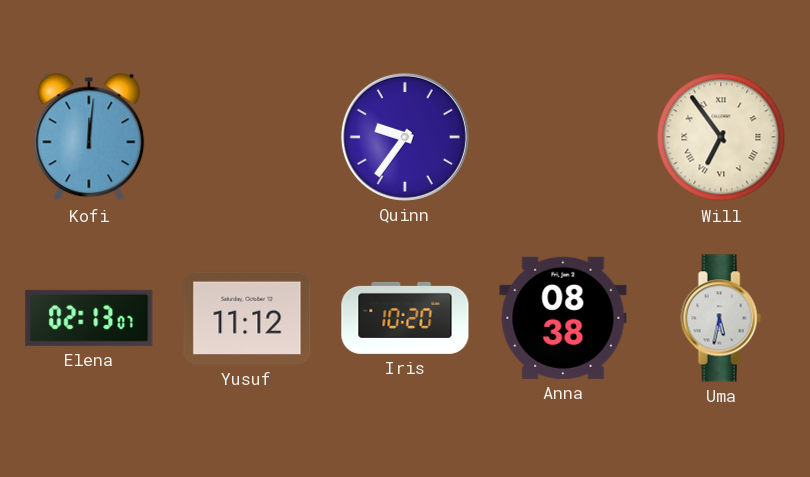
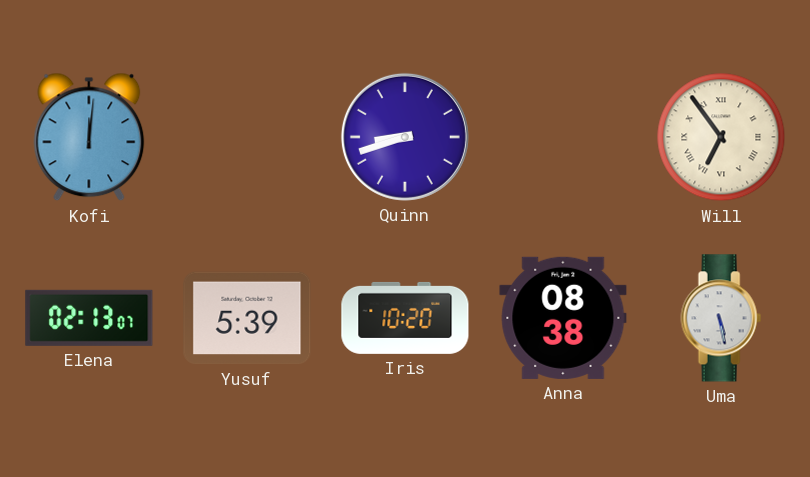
Quinn: 9:36 -> 8:42 (405, 137)
Yusuf: 11:12 -> 5:39 (247, 318)
Uma: 5:32 -> 5:28 (721, 318)
